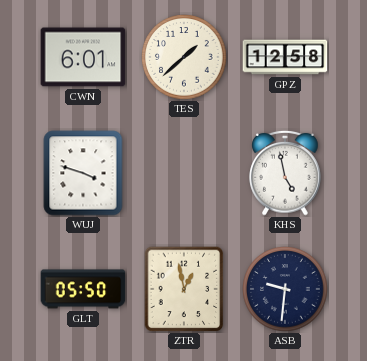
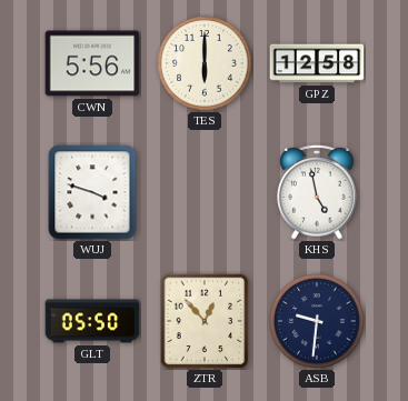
CWN: 6:01 -> 5:56 (92, 63)
TES: 1:38 -> 6:00 (205, 63)
ZTR: 12:58 -> 12:53 (205, 321)
